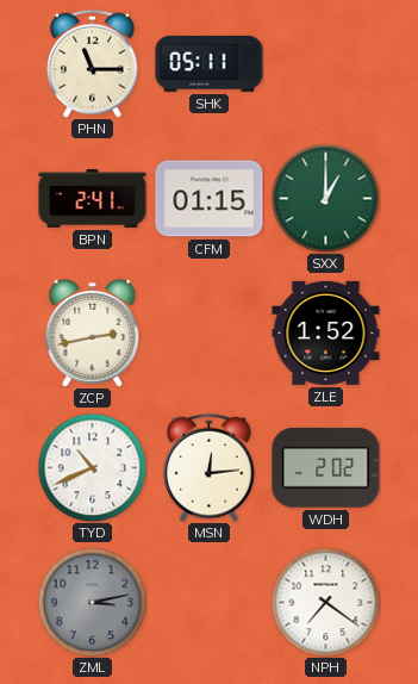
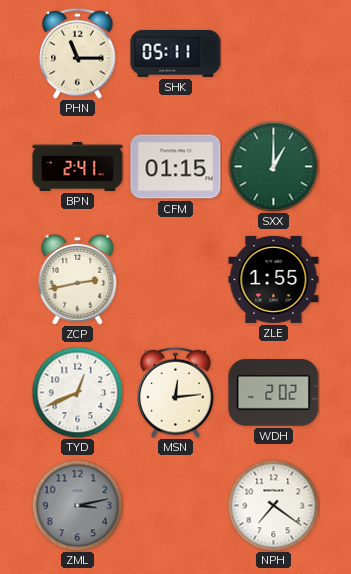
ZLE: 1:52 -> 1:55 (274, 279)
TYD: 10:41 -> 12:41 (77, 392)
